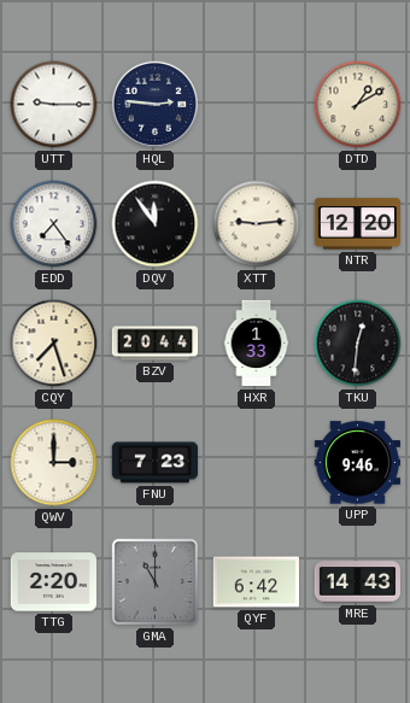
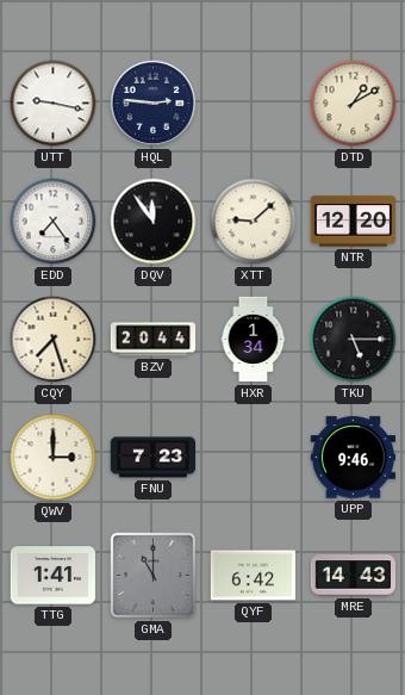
UTT: 9:15 -> 9:17 (54, 104)
XTT: 9:14 -> 9:08 (254, 222)
HXR: 1:33 -> 1:34 (254, 340)
TKU: 12:31 -> 5:15 (354, 340)
TTG: 2:20 -> 1:41 (52, 576)
